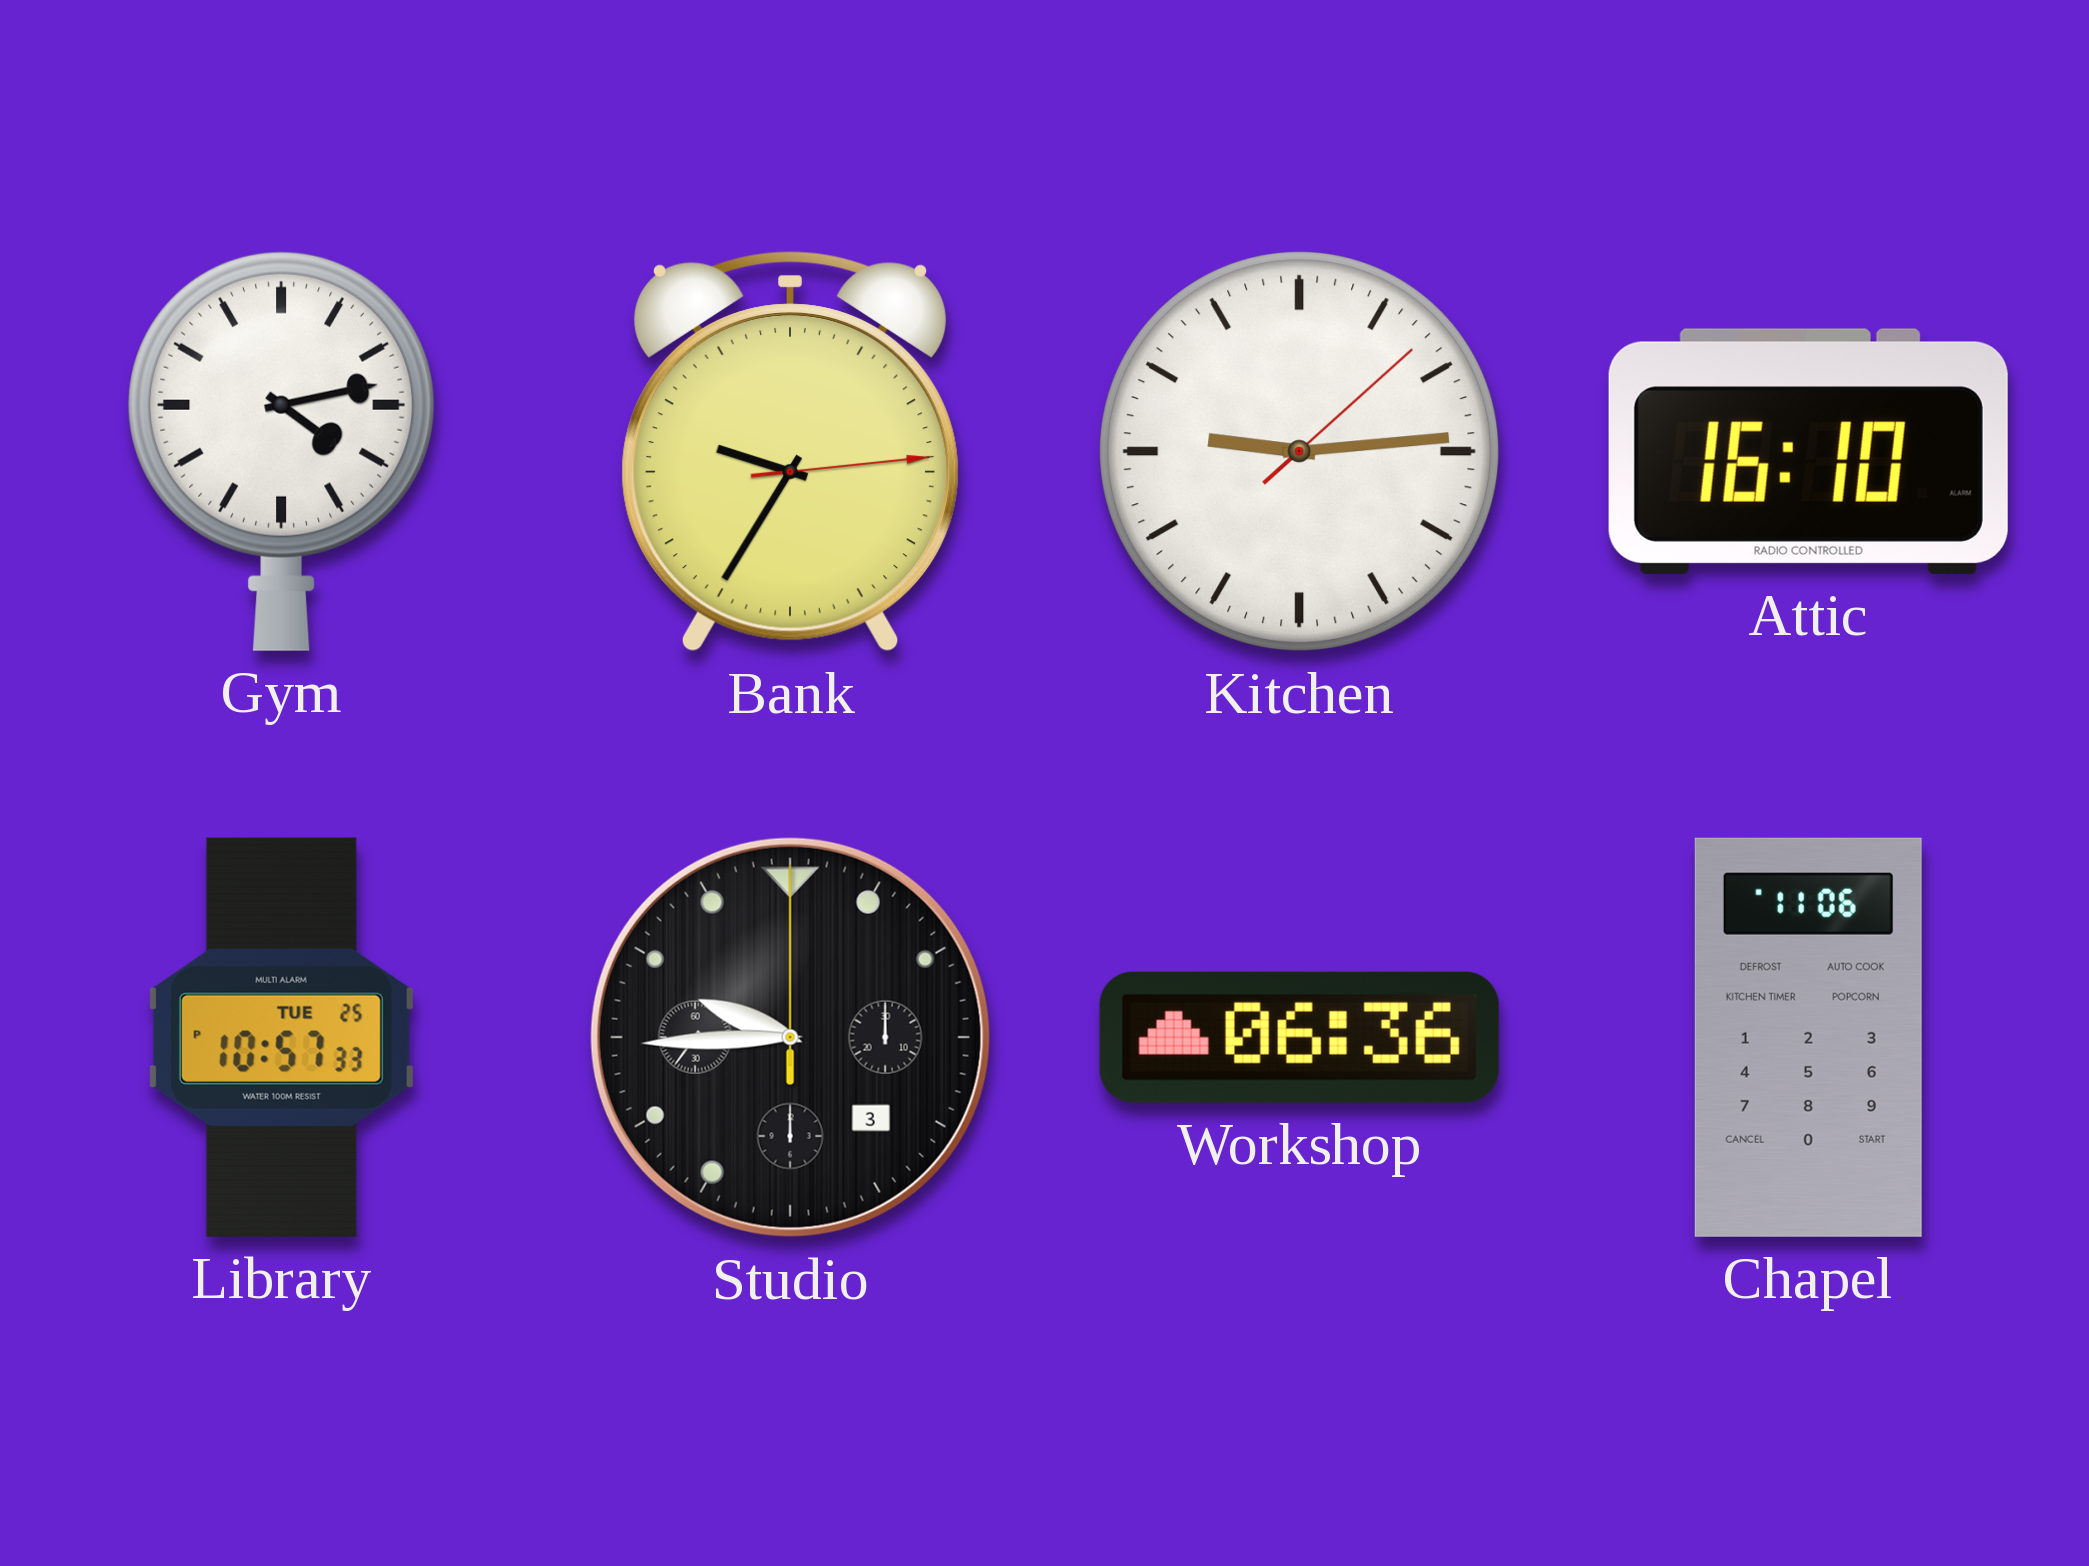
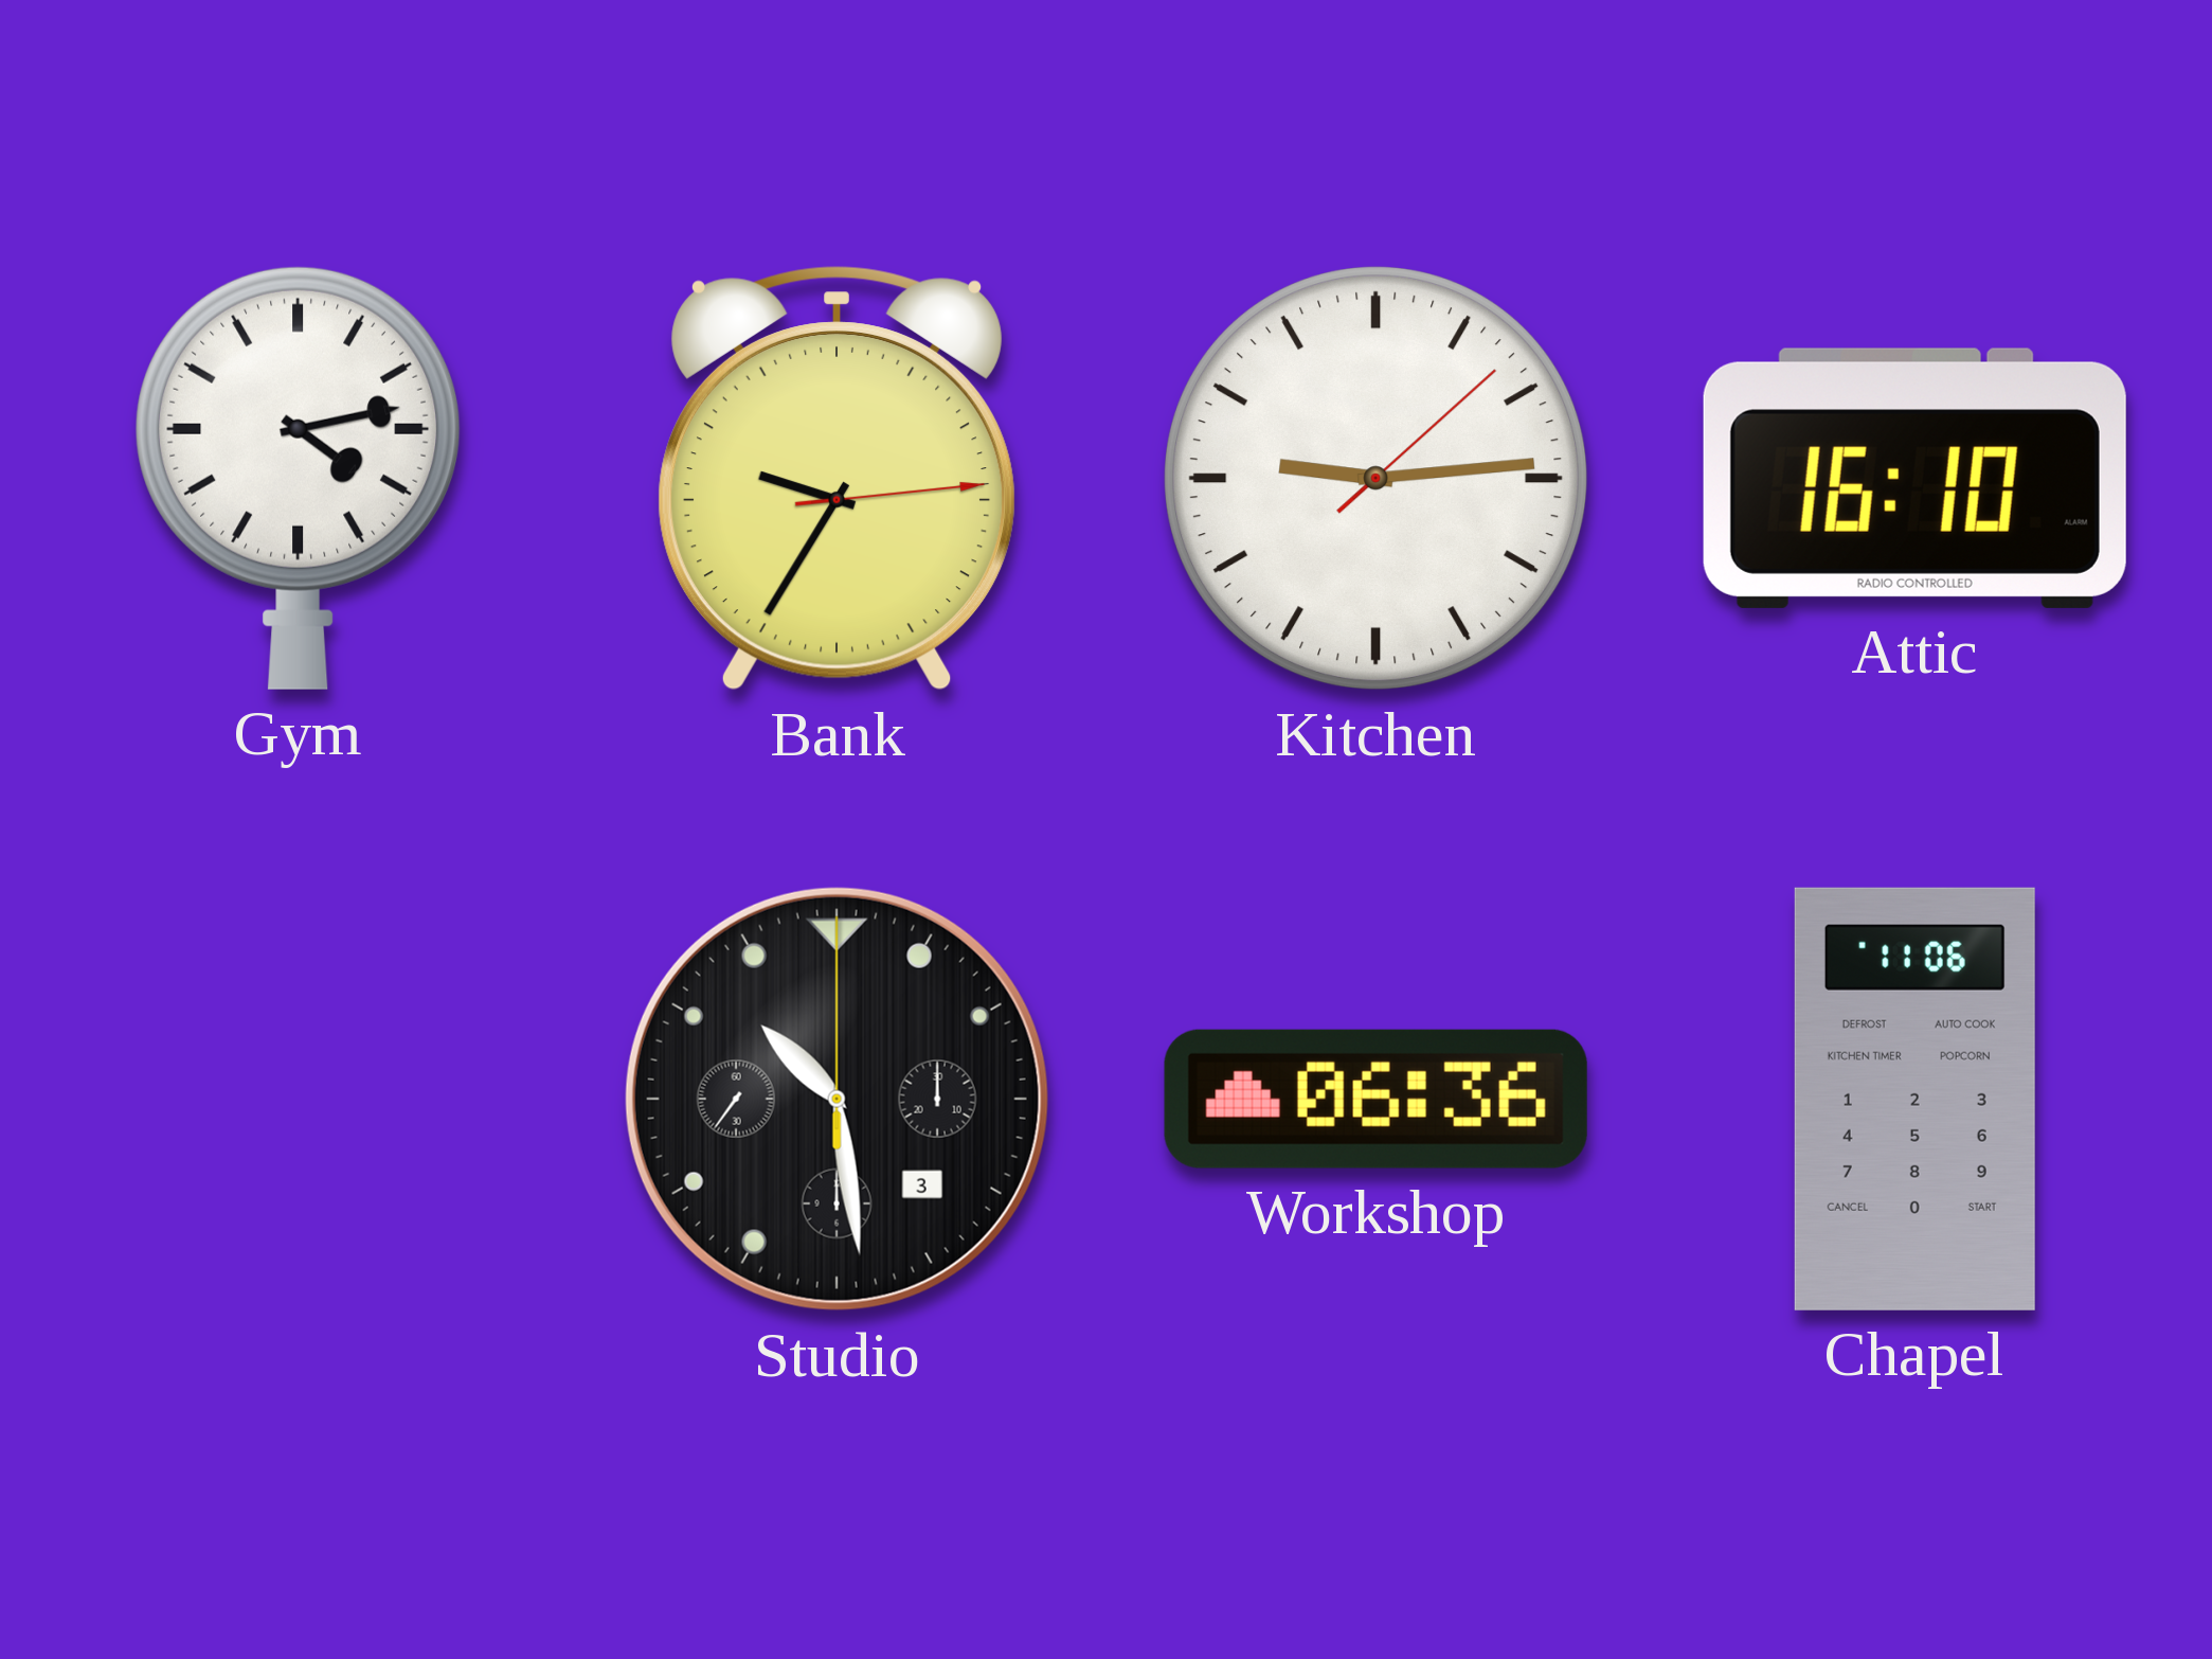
Library: 10:57 -> none (281, 1037)
Studio: 9:44 -> 10:28 (837, 1099)
